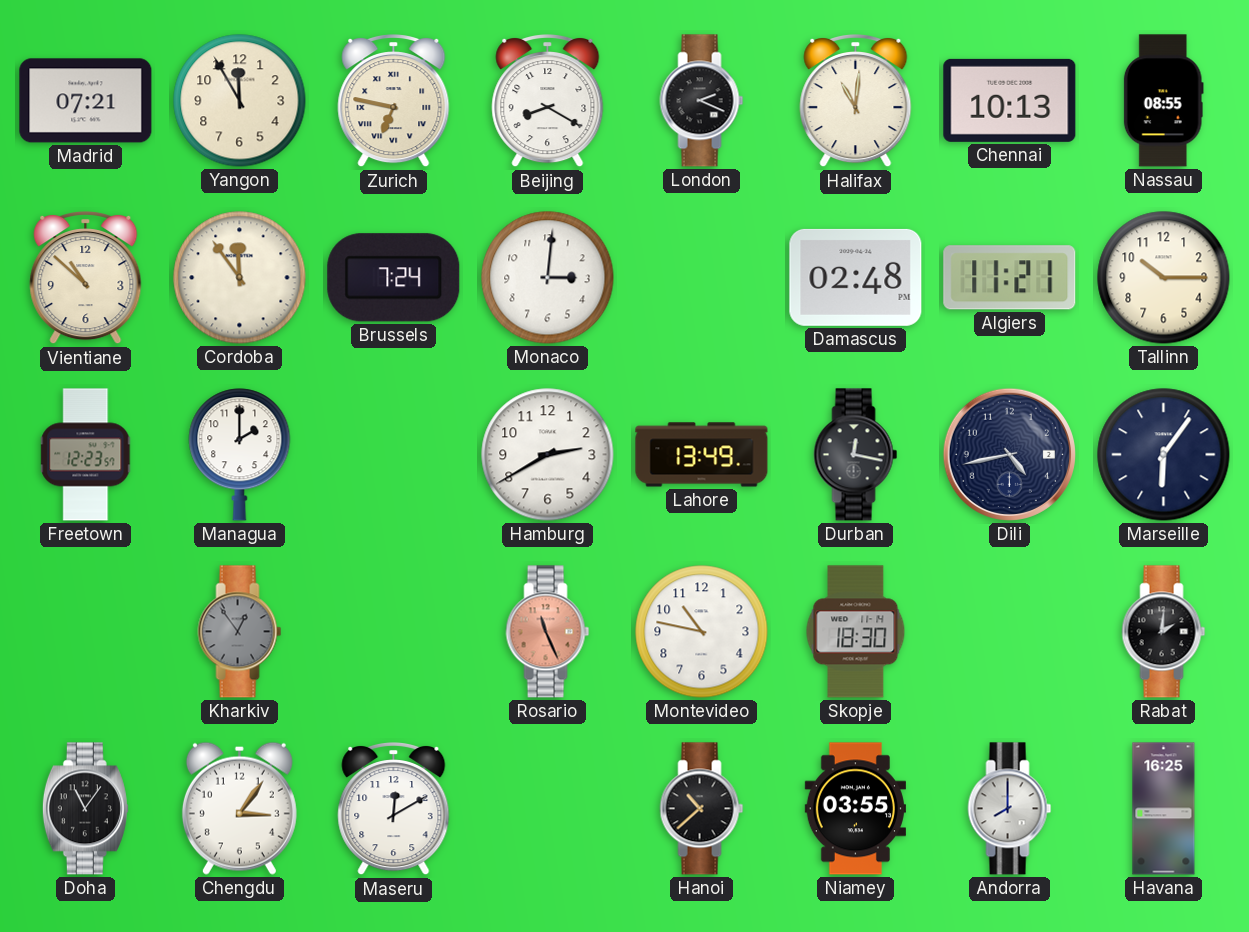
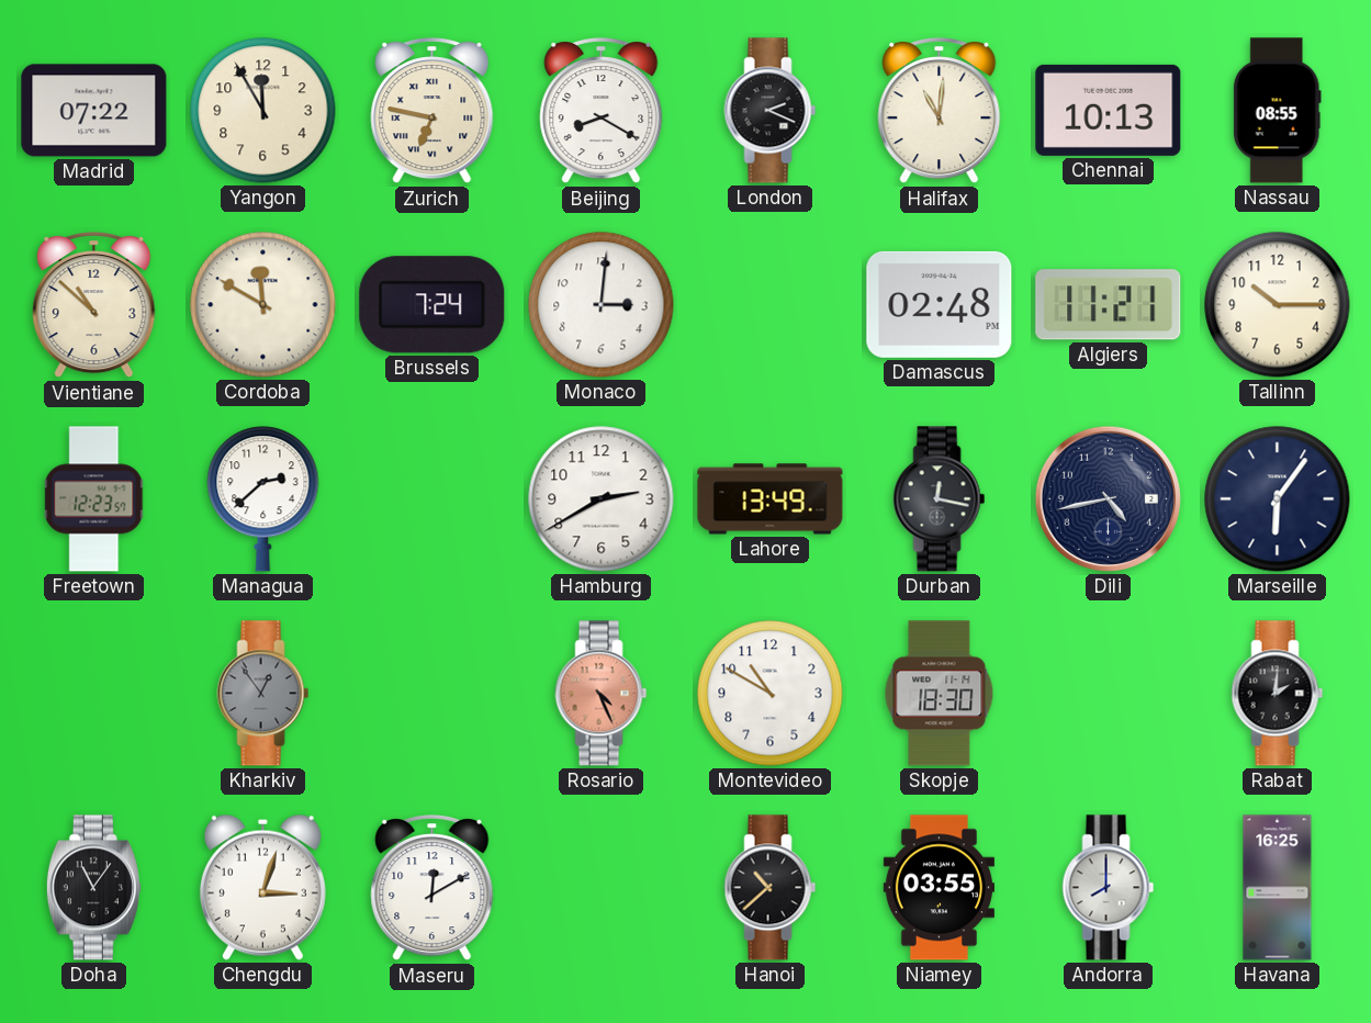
Madrid: 07:21 -> 07:22 (94, 111)
Cordoba: 11:54 -> 11:50 (263, 305)
Managua: 2:00 -> 2:38 (263, 499)
Rosario: 11:26 -> 4:26 (602, 694)
Montevideo: 10:47 -> 10:50 (771, 694)
Chengdu: 3:06 -> 3:03 (262, 887)
